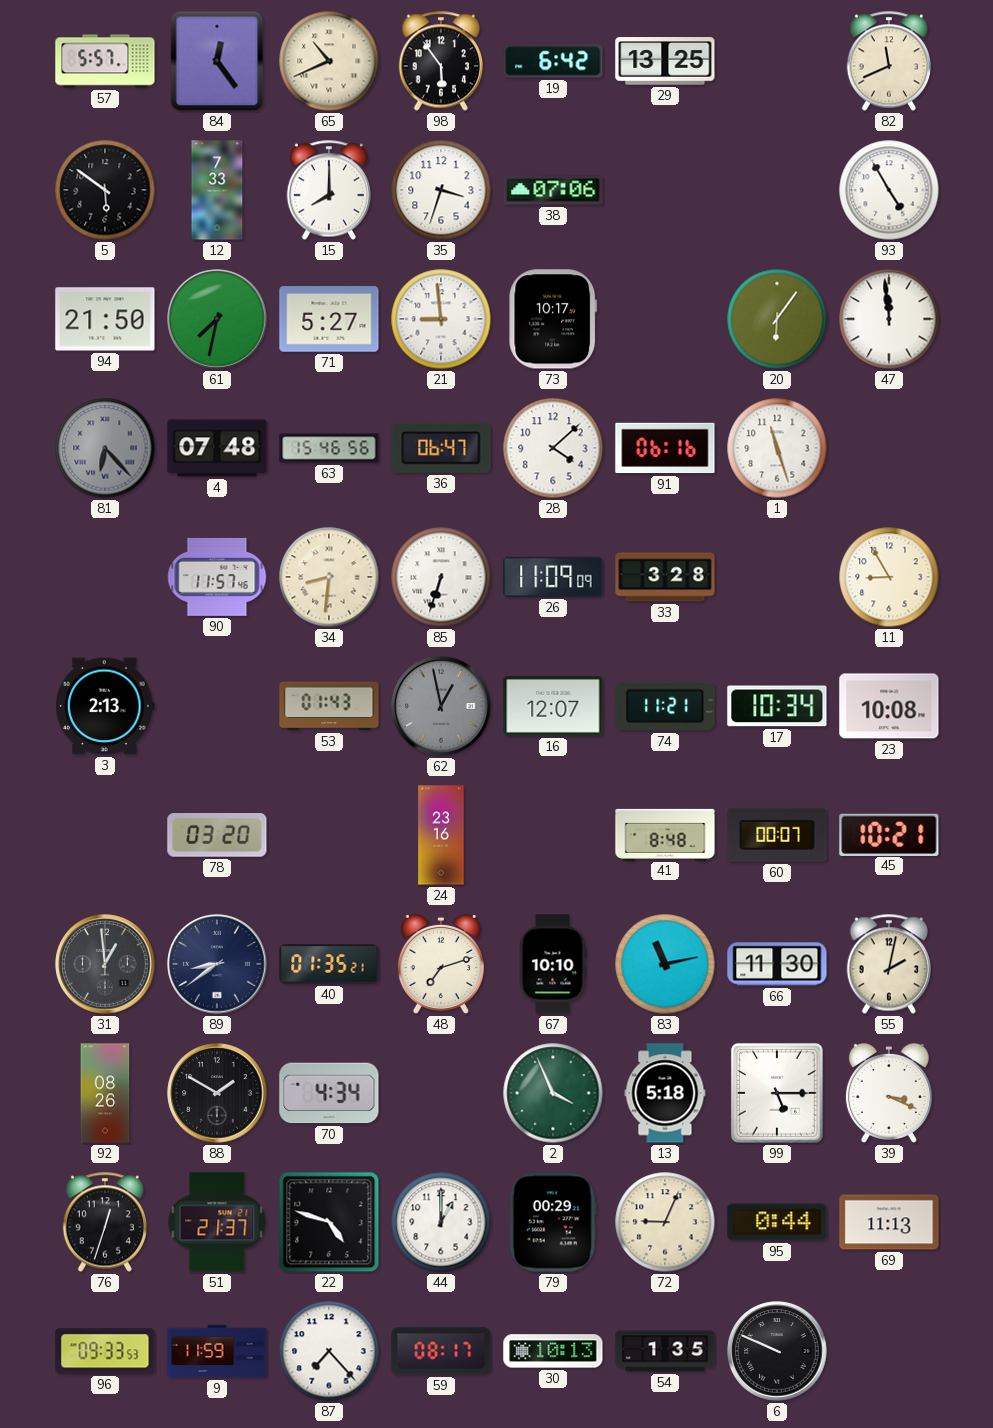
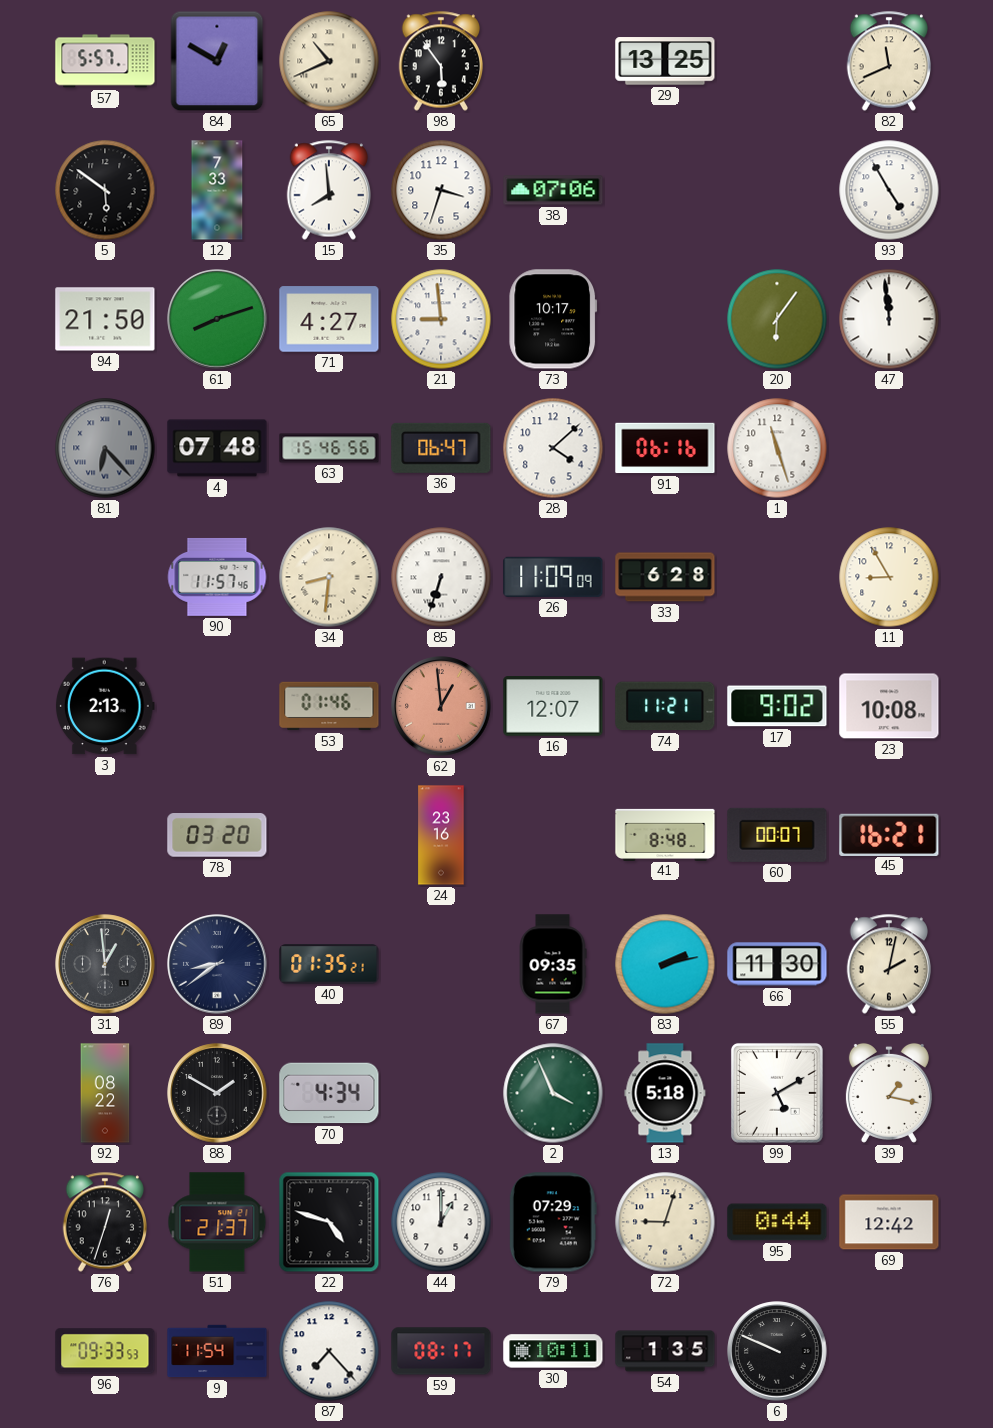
84: 12:24 -> 12:50 (217, 61)
19: 6:42 -> none (553, 61)
15: 8:00 -> 7:59 (328, 190)
61: 7:32 -> 8:12 (217, 319)
71: 5:27 -> 4:27 (329, 319)
33: 3:28 -> 6:28 (665, 577)
53: 01:43 -> 01:46 (329, 706)
62: 12:58 -> 12:59 (441, 706)
62 dial: grey -> salmon (441, 706)
17: 10:34 -> 9:02 (777, 706)
45: 10:21 -> 16:21 (889, 834)
48: 7:12 -> none (441, 964)
67: 10:10 -> 09:35 (553, 964)
83: 11:13 -> 2:13 (665, 964)
92: 08:26 -> 08:22 (105, 1093)
99: 5:15 -> 5:10 (777, 1093)
39: 3:19 -> 1:17 (889, 1093)
79: 00:29 -> 07:29 (553, 1222)
72: 9:04 -> 9:03 (665, 1222)
69: 11:13 -> 12:42 (889, 1222)
9: 11:59 -> 11:54 (217, 1351)
30: 10:13 -> 10:11 (553, 1351)
